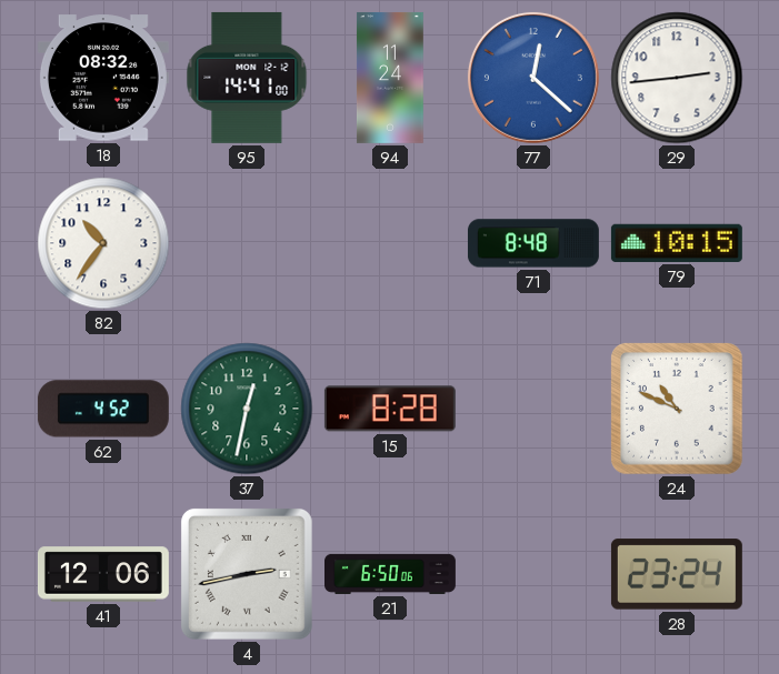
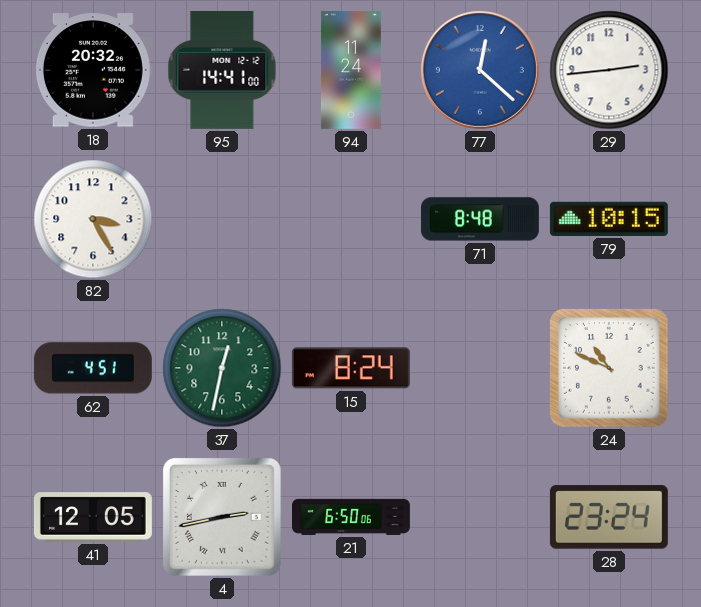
18: 08:32 -> 20:32 (93, 70)
82: 10:36 -> 3:25 (93, 219)
62: 4:52 -> 4:51 (93, 368)
15: 8:28 -> 8:24 (351, 368)
41: 12:06 -> 12:05 (93, 517)
